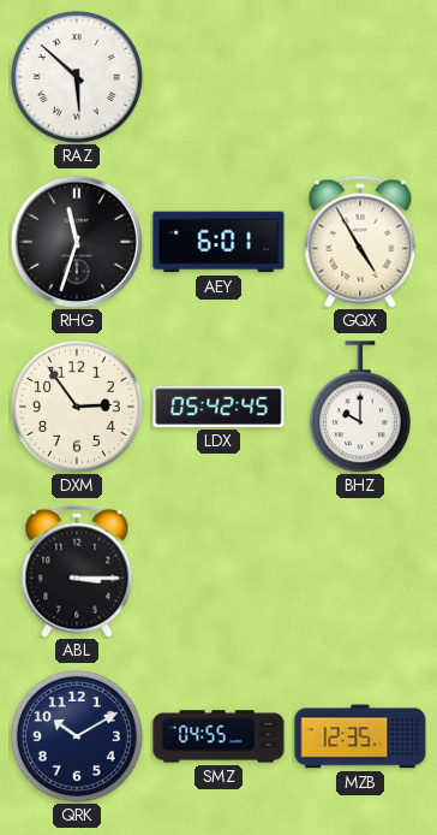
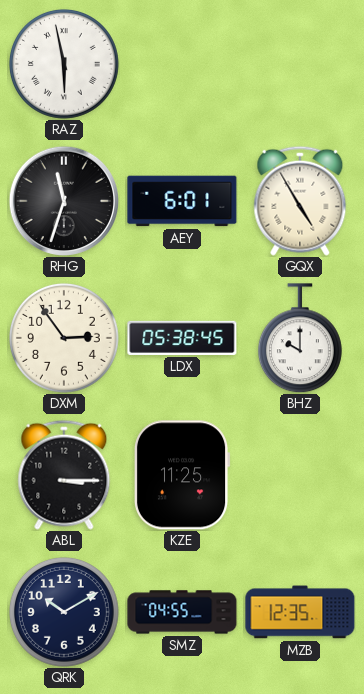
RAZ: 5:52 -> 5:58 (64, 64)
LDX: 05:42 -> 05:38 (182, 338)
KZE: none -> 11:25 (182, 475)
